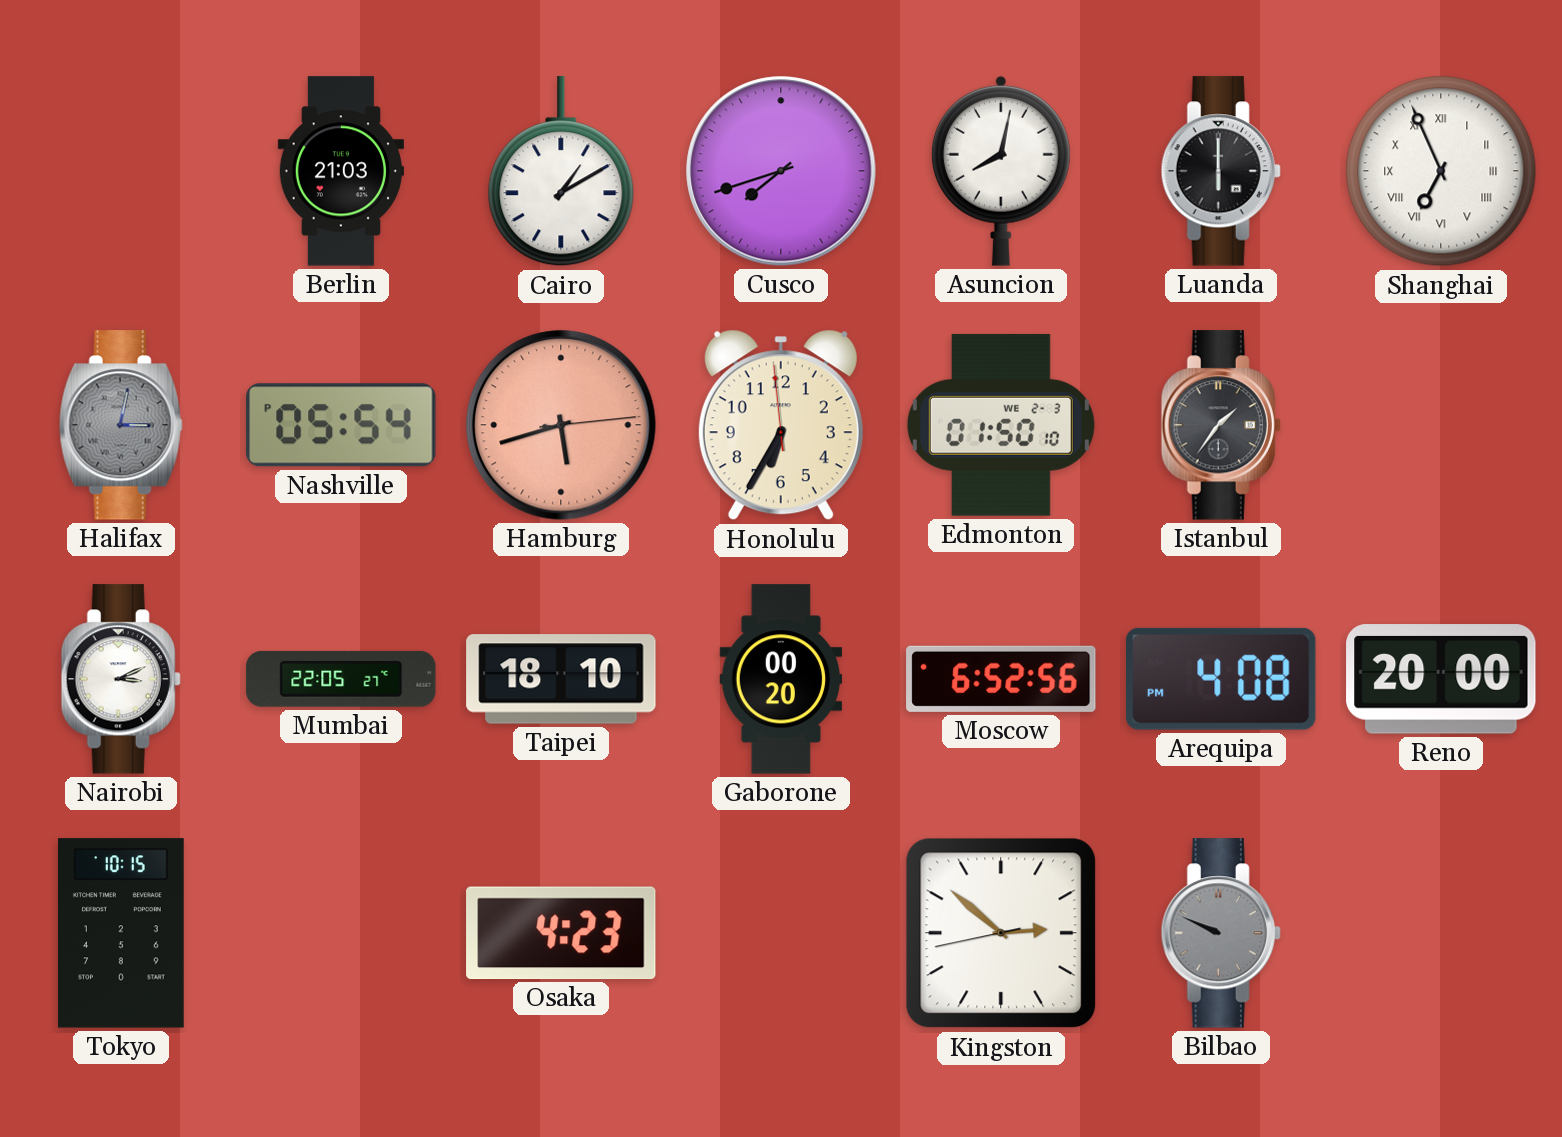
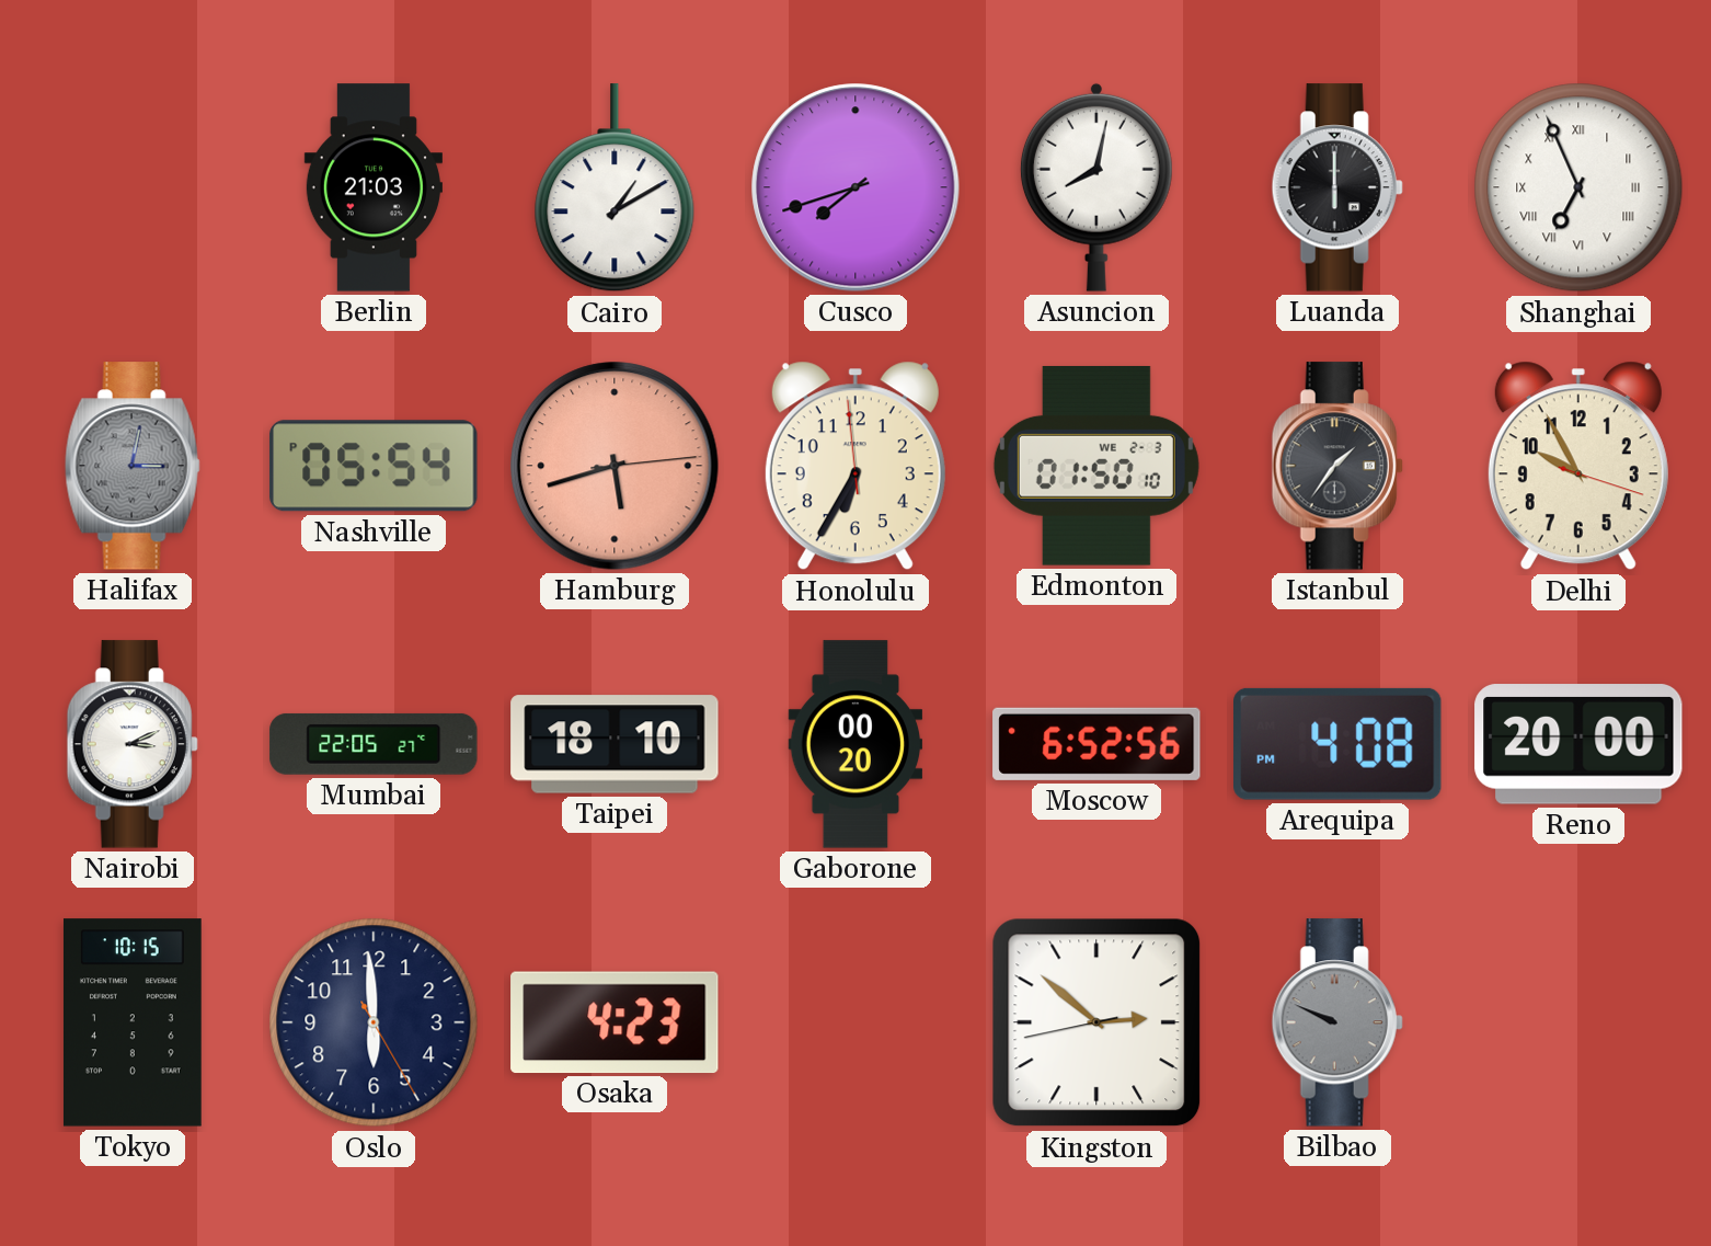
Delhi: none -> 9:55 (1578, 466)
Oslo: none -> 5:59 (374, 1022)
